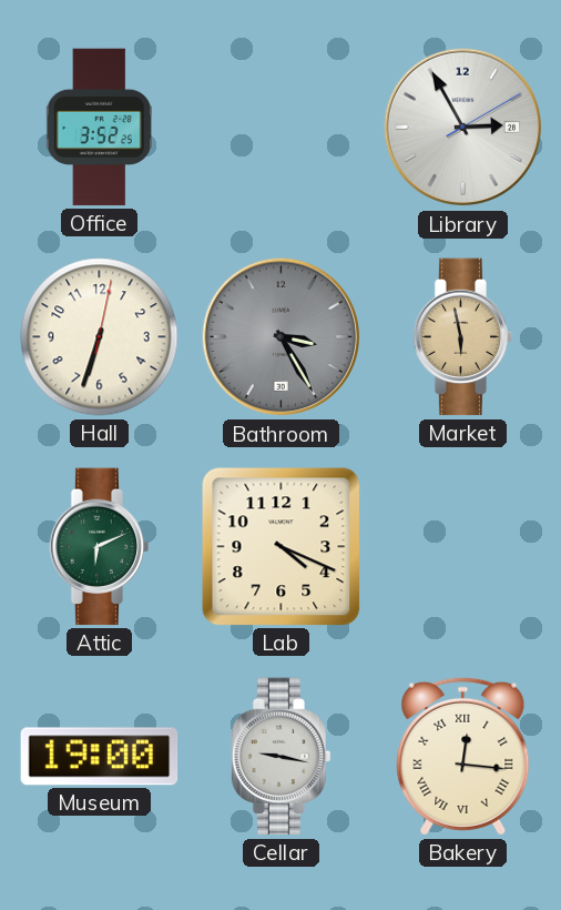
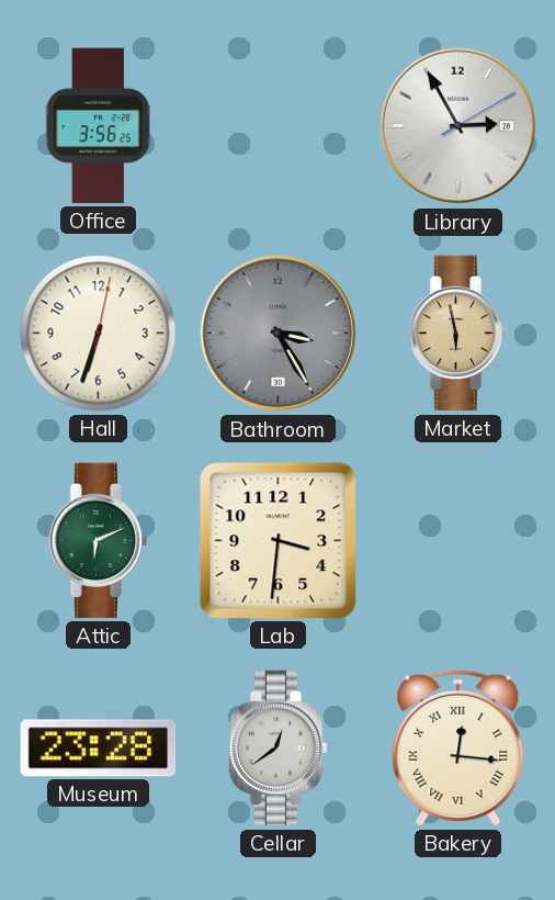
Office: 3:52 -> 3:56 (98, 126)
Lab: 4:19 -> 3:31 (279, 541)
Museum: 19:00 -> 23:28 (99, 749)
Cellar: 9:17 -> 12:39 (279, 749)
